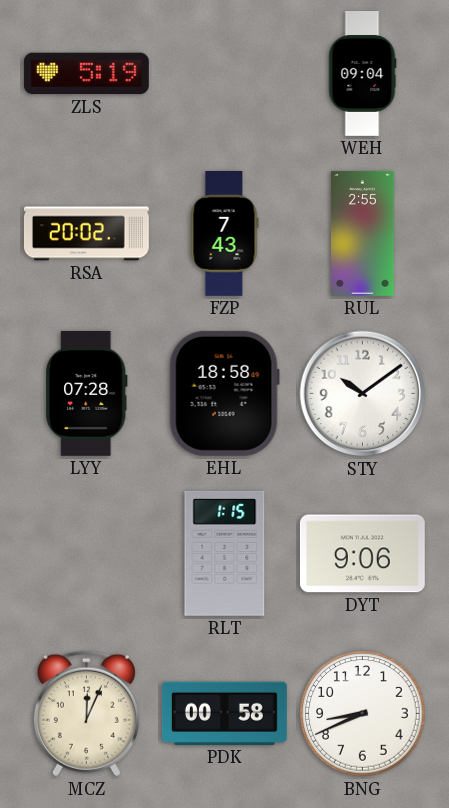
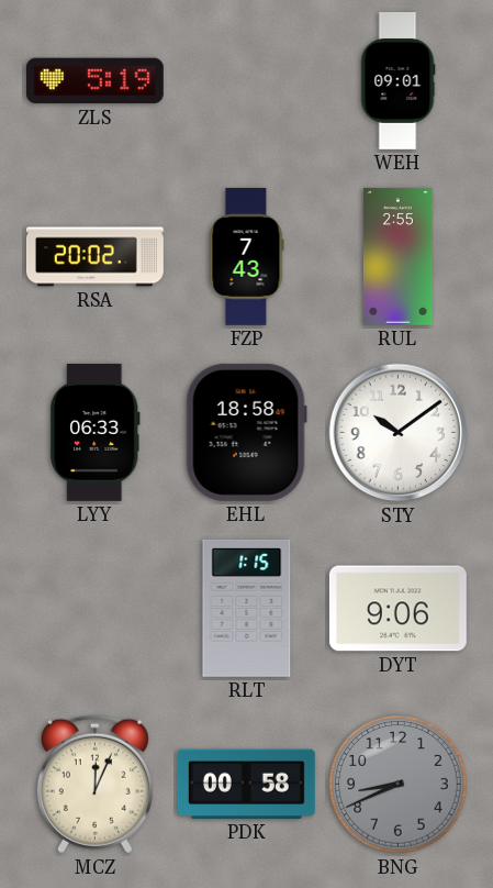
WEH: 09:04 -> 09:01 (397, 81)
LYY: 07:28 -> 06:33 (94, 432)
BNG dial: white -> grey (399, 785)
